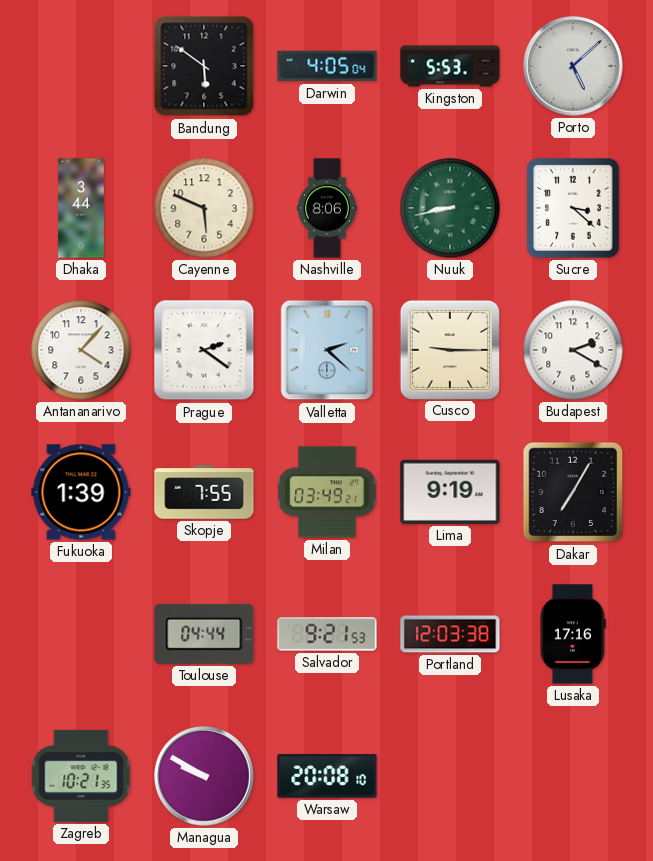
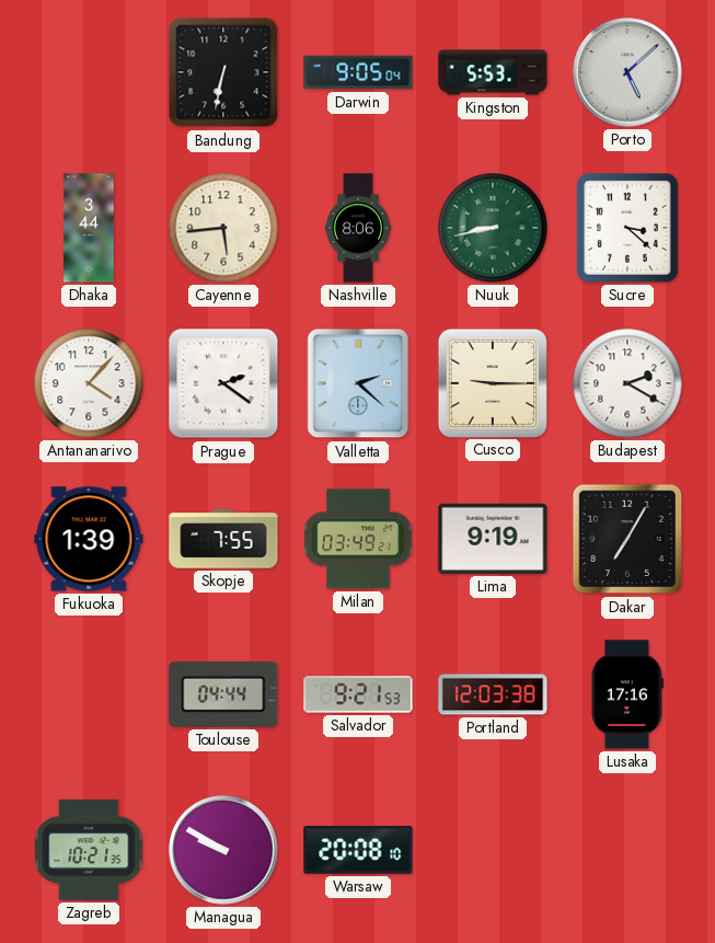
Bandung: 5:51 -> 6:32 (223, 72)
Darwin: 4:05 -> 9:05 (358, 72)
Cayenne: 5:49 -> 5:44 (223, 228)
